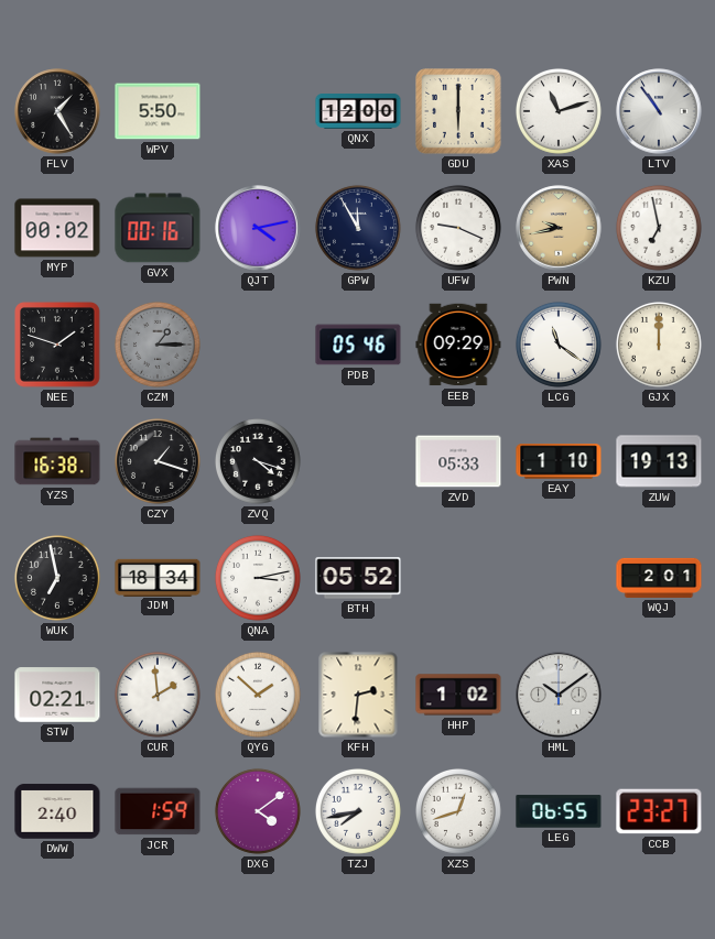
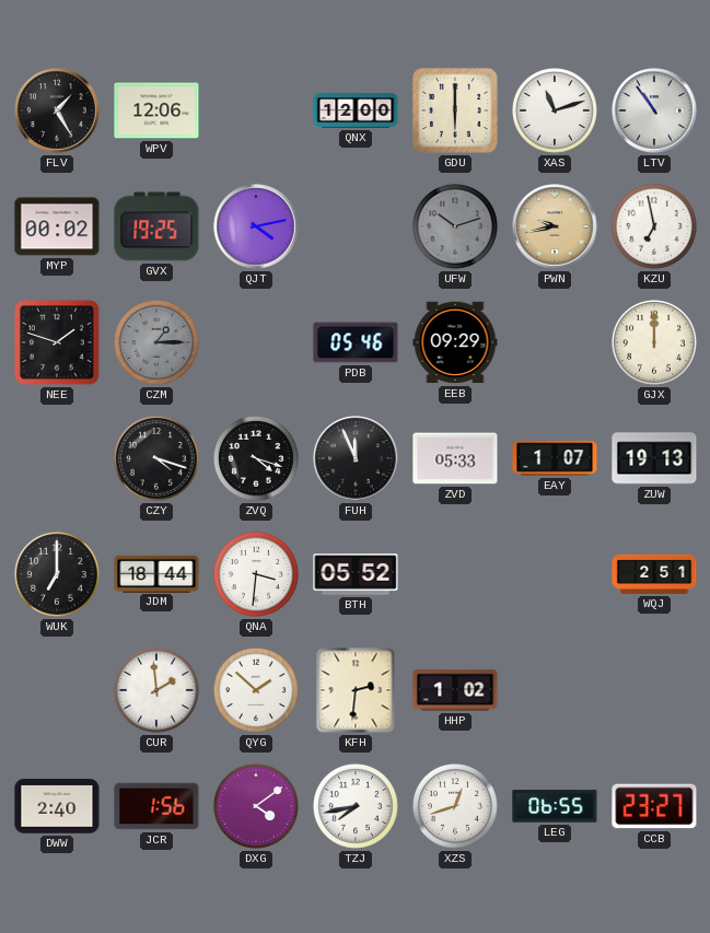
WPV: 5:50 -> 12:06 (156, 110)
GVX: 00:16 -> 19:25 (156, 226)
GPW: 11:55 -> none (358, 228)
UFW: 9:19 -> 10:12 (455, 226)
UFW dial: white -> grey (455, 226)
LCG: 11:21 -> none (559, 345)
YZS: 16:38 -> none (57, 461)
CZY: 1:18 -> 4:18 (156, 458)
FUH: none -> 11:56 (356, 458)
EAY: 1:10 -> 1:07 (555, 458)
WUK: 6:58 -> 7:00 (57, 574)
JDM: 18:34 -> 18:44 (156, 573)
QNA: 3:13 -> 3:31 (256, 574)
WQJ: 2:01 -> 2:51 (654, 574)
STW: 02:21 -> none (57, 695)
HML: 10:09 -> none (559, 695)
JCR: 1:59 -> 1:56 (156, 806)
